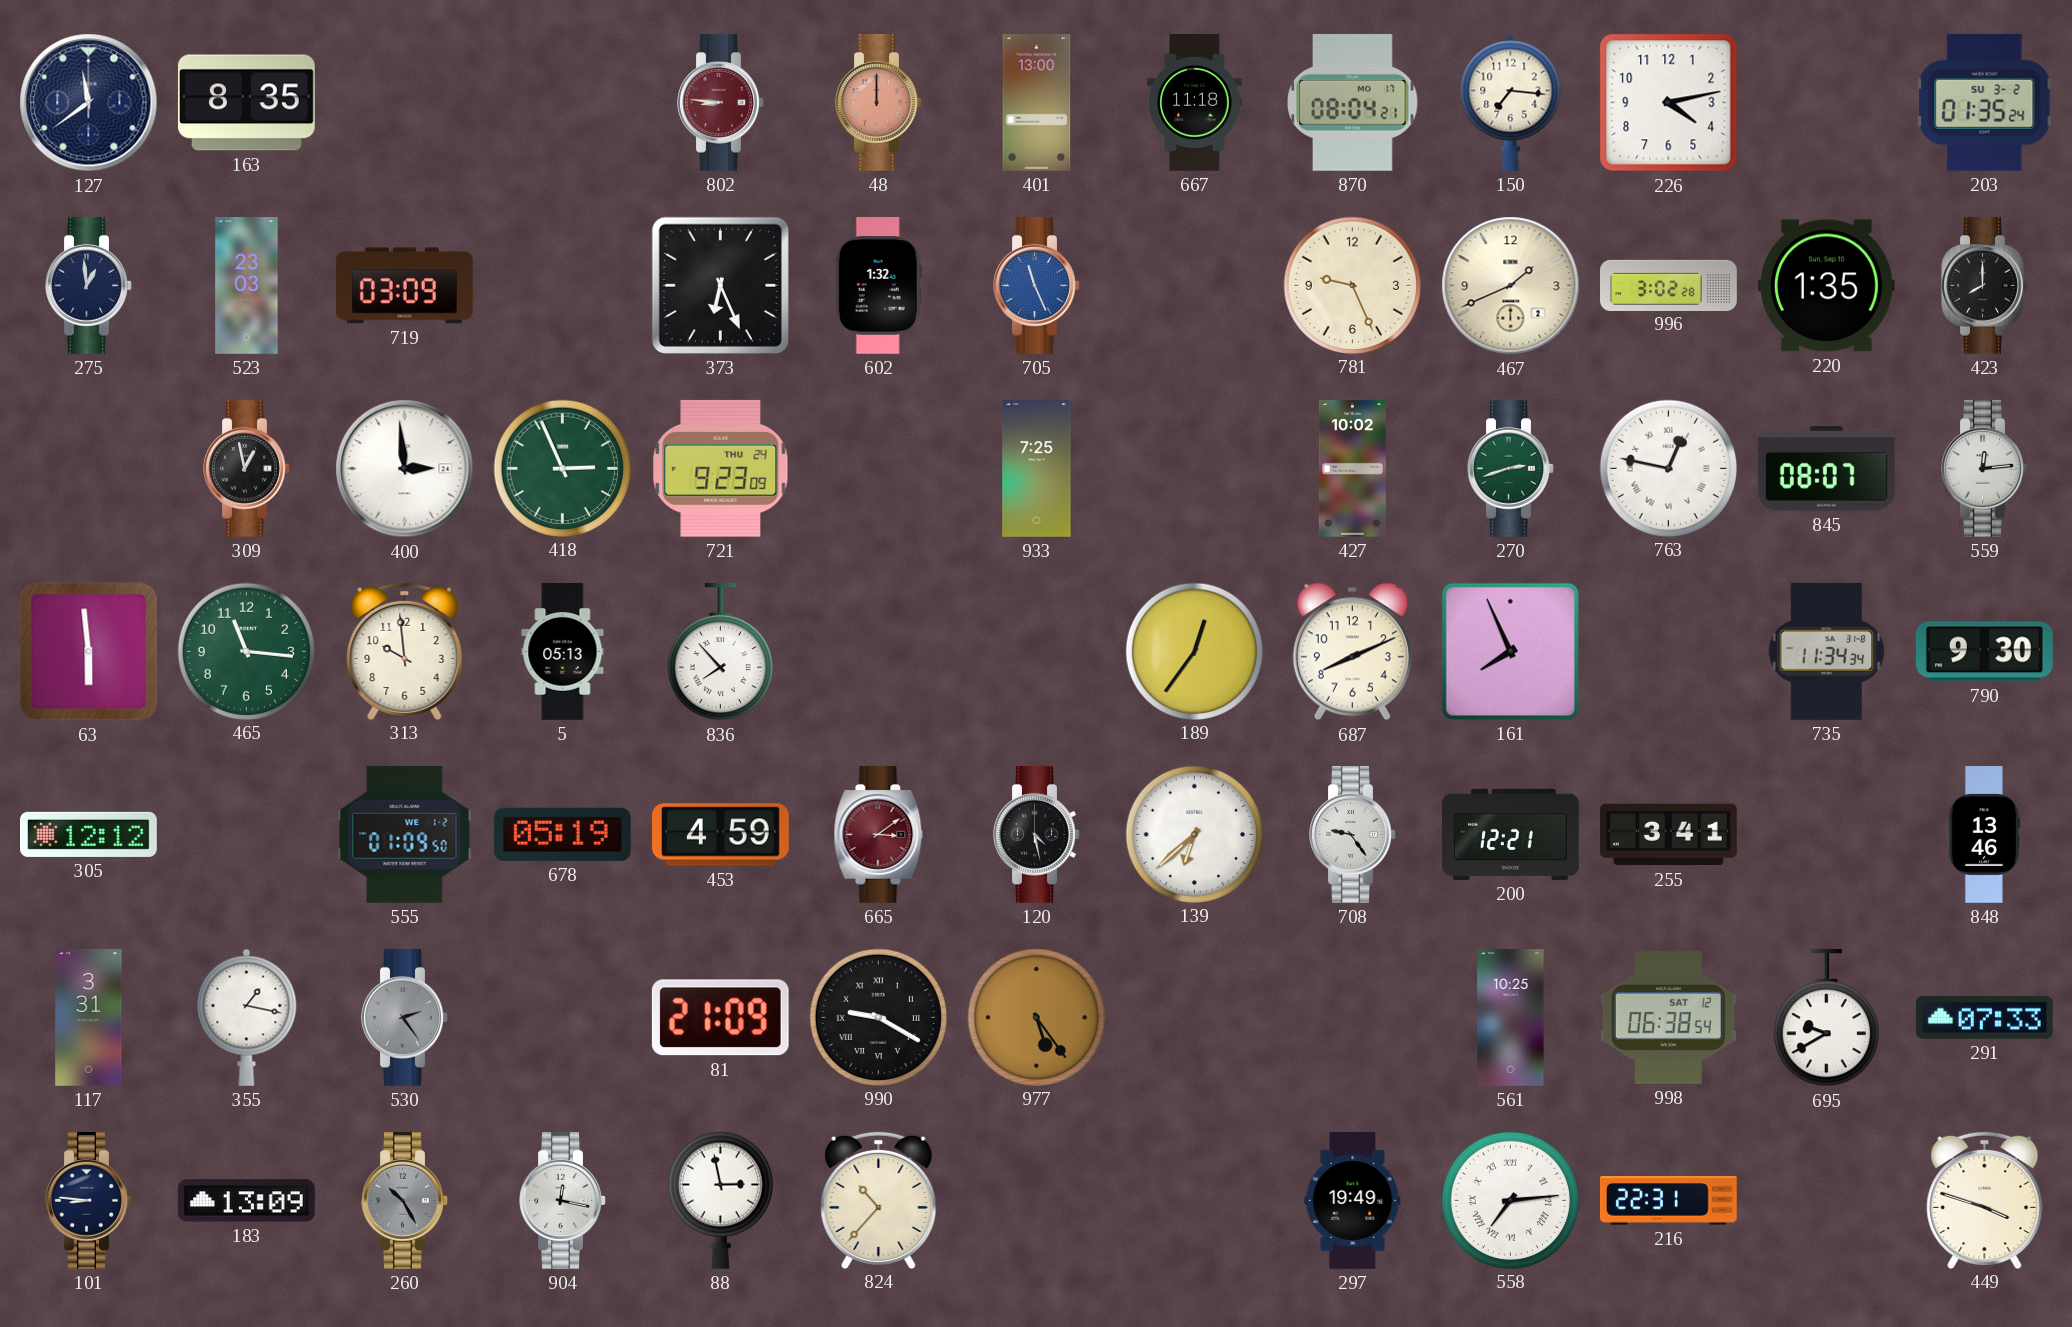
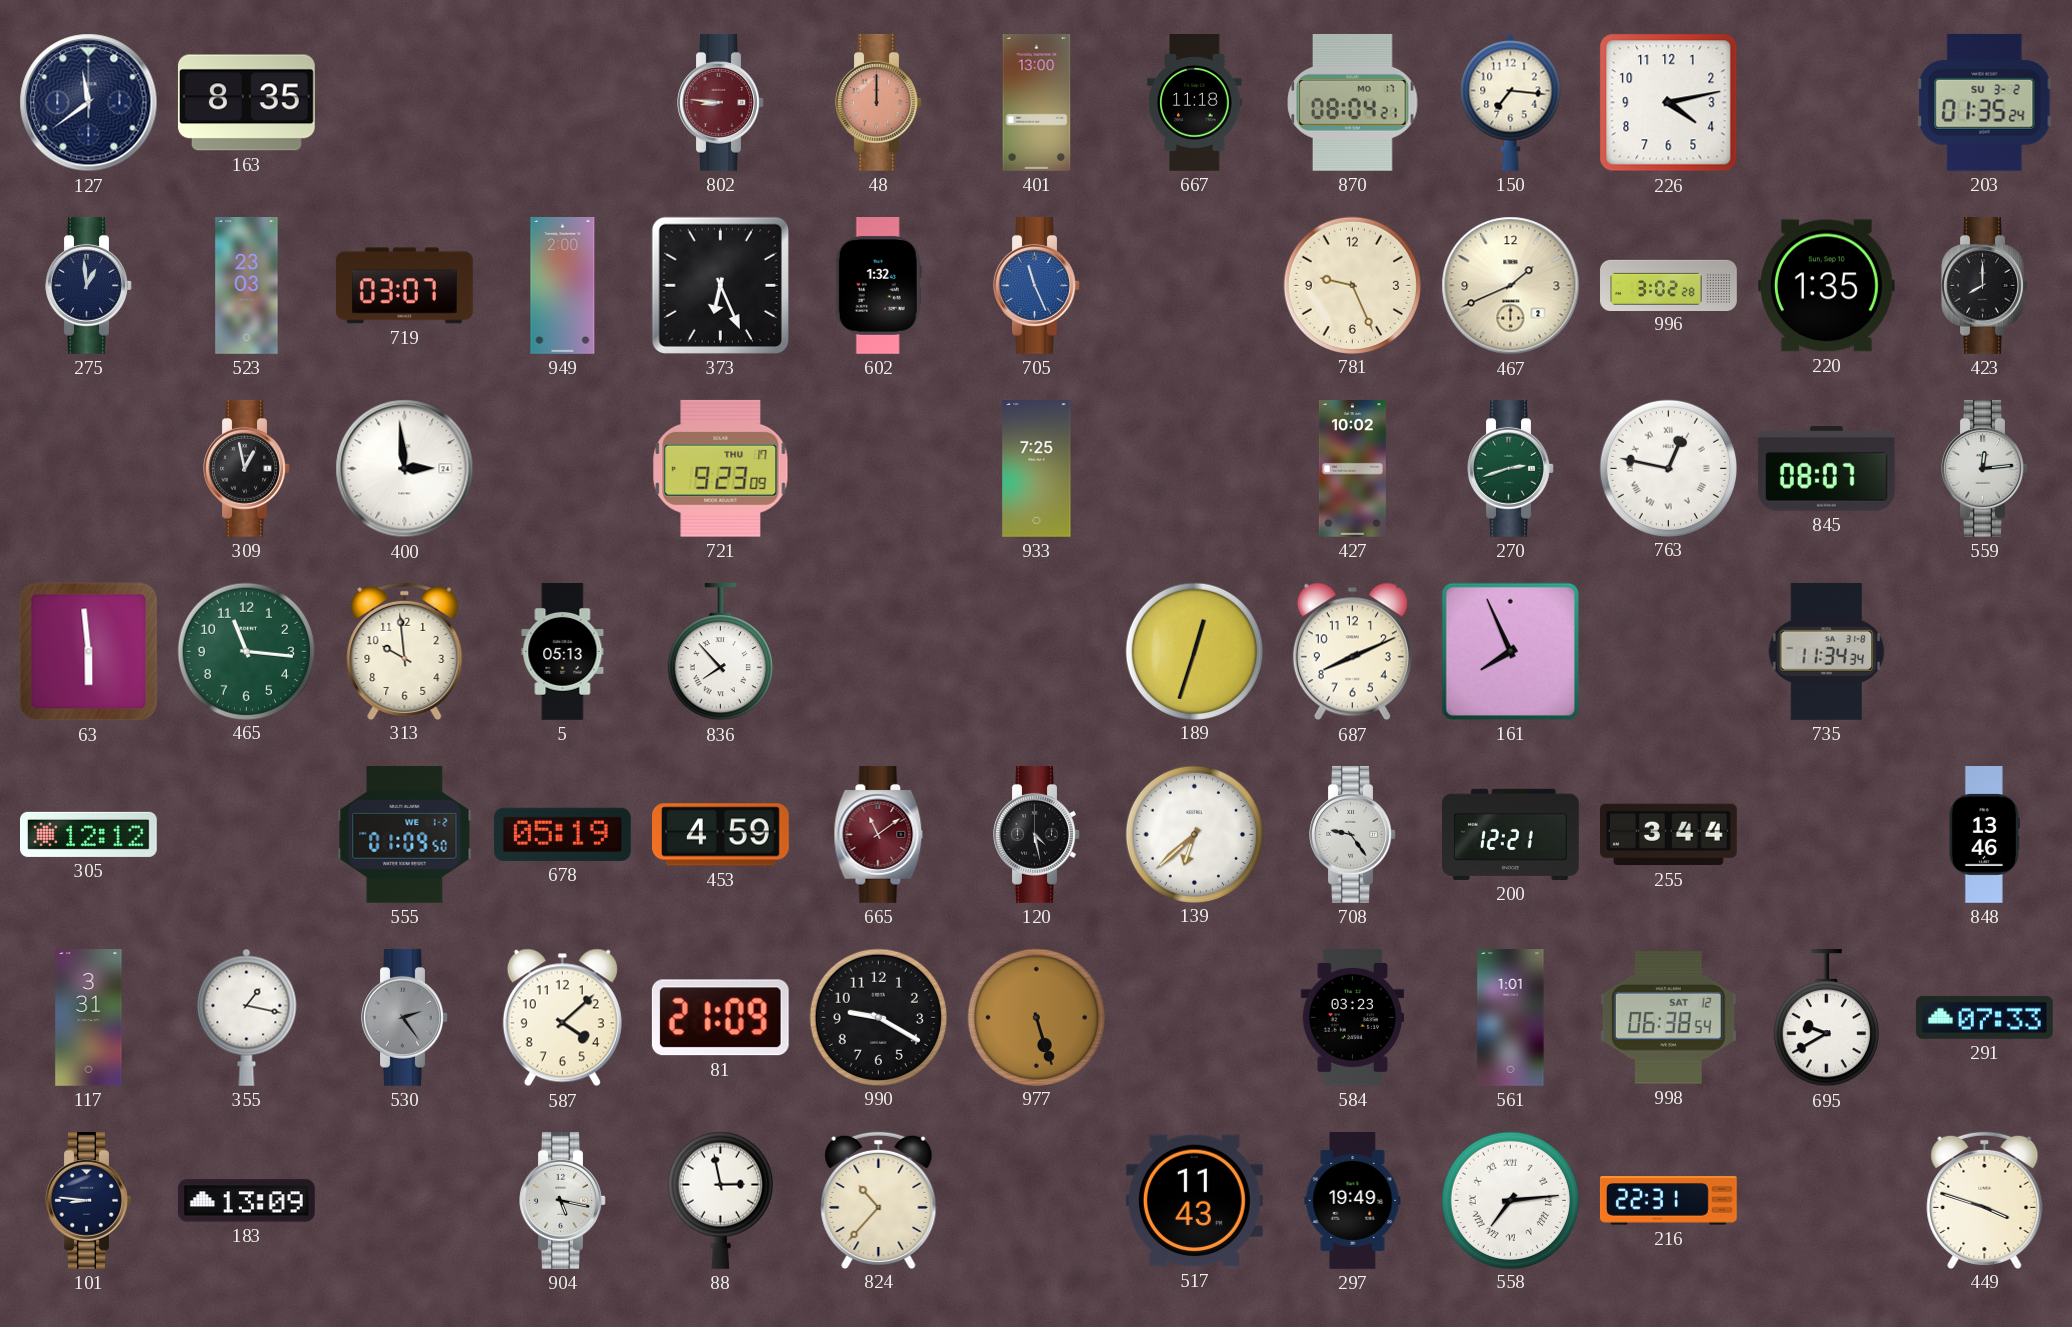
719: 03:09 -> 03:07 (404, 286)
949: none -> 2:00 (563, 286)
418: 2:56 -> none (562, 468)
721 date: THU 24 -> THU 17 (721, 468)
189: 12:36 -> 12:33 (1194, 651)
790: 9:30 -> none (1984, 652)
665: 3:09 -> 11:09 (879, 834)
255: 3:41 -> 3:44 (1668, 835)
587: none -> 4:08 (562, 1018)
990 numerals: Roman -> Arabic (878, 1017)
977: 5:24 -> 5:27 (1036, 1017)
584: none -> 03:23 (1352, 1017)
561: 10:25 -> 1:01 (1511, 1018)
260: 10:25 -> none (405, 1200)
904: 12:17 -> 5:17 (563, 1200)
517: none -> 11:43 (1194, 1201)
